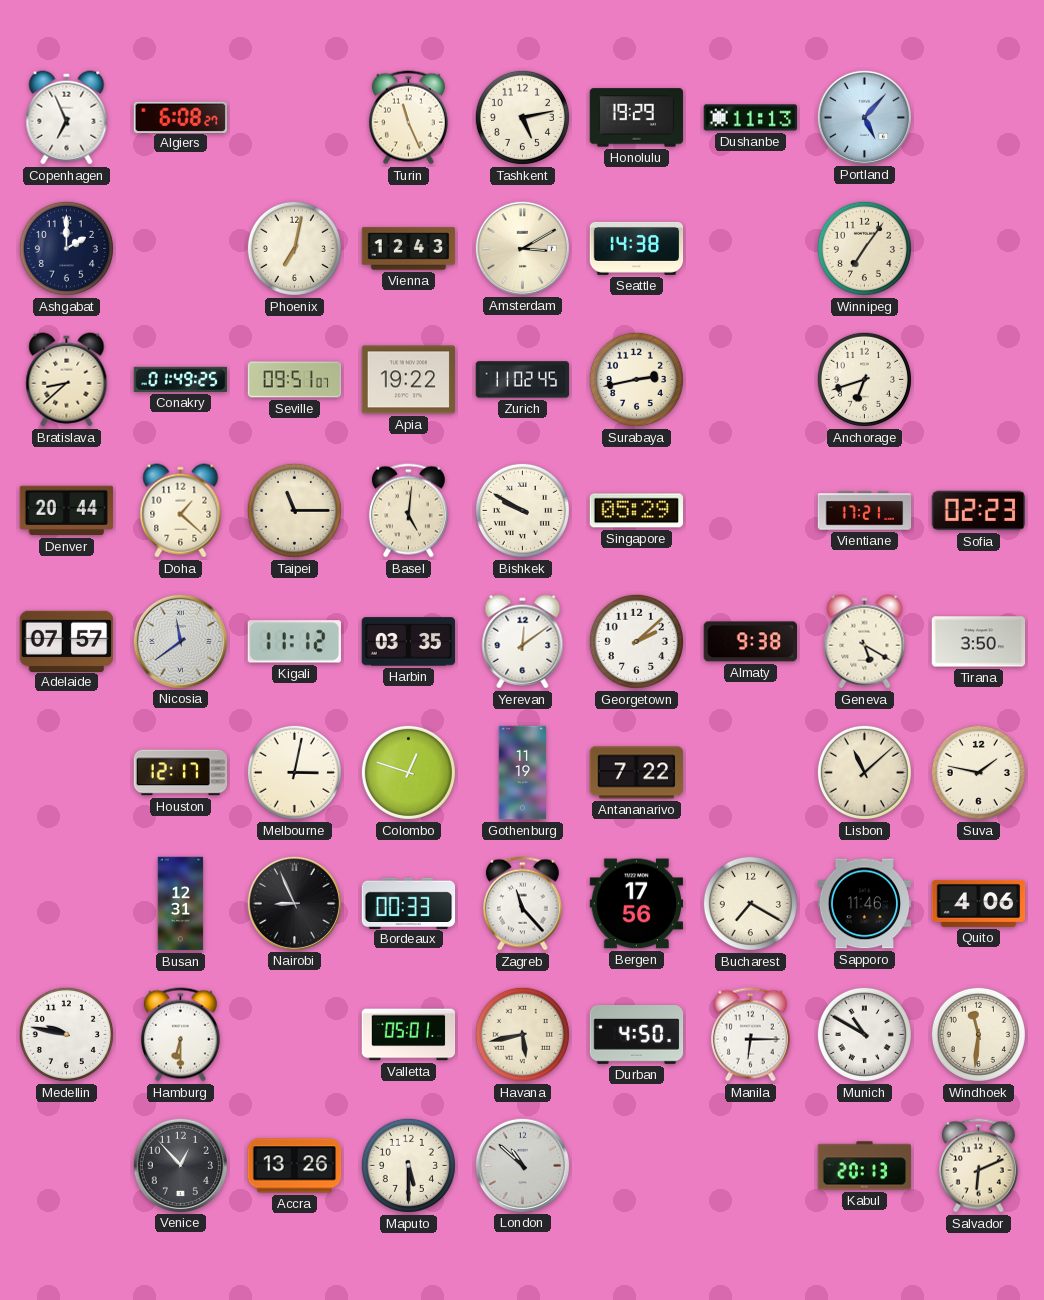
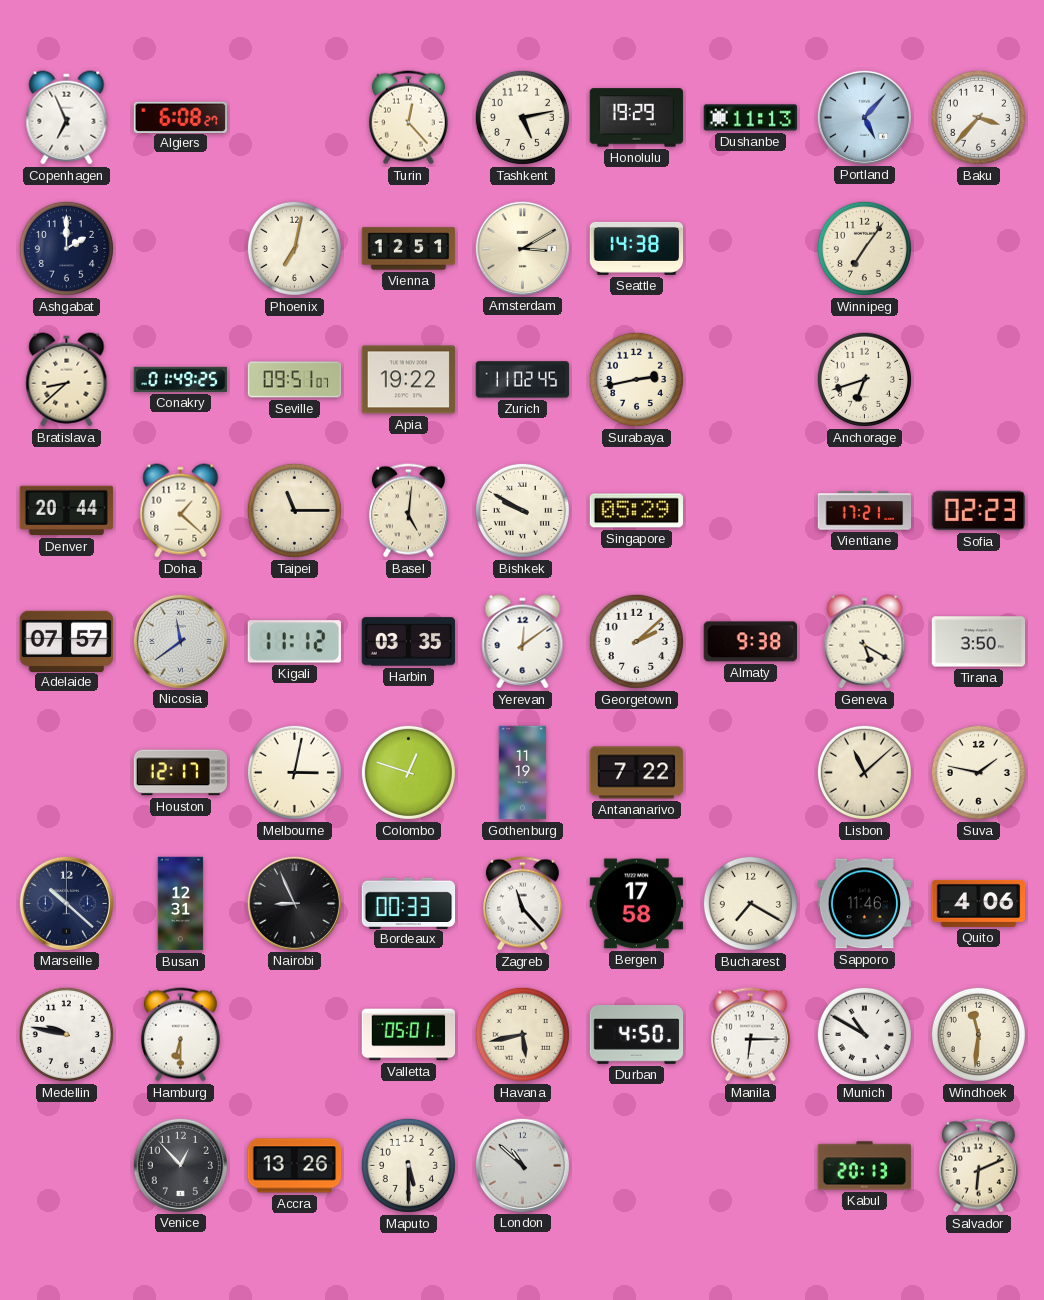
Turin: 11:26 -> 12:23 (408, 118)
Baku: none -> 3:37 (978, 117)
Vienna: 12:43 -> 12:51 (409, 249)
Marseille: none -> 10:22 (66, 903)
Bergen: 17:56 -> 17:58 (637, 904)
